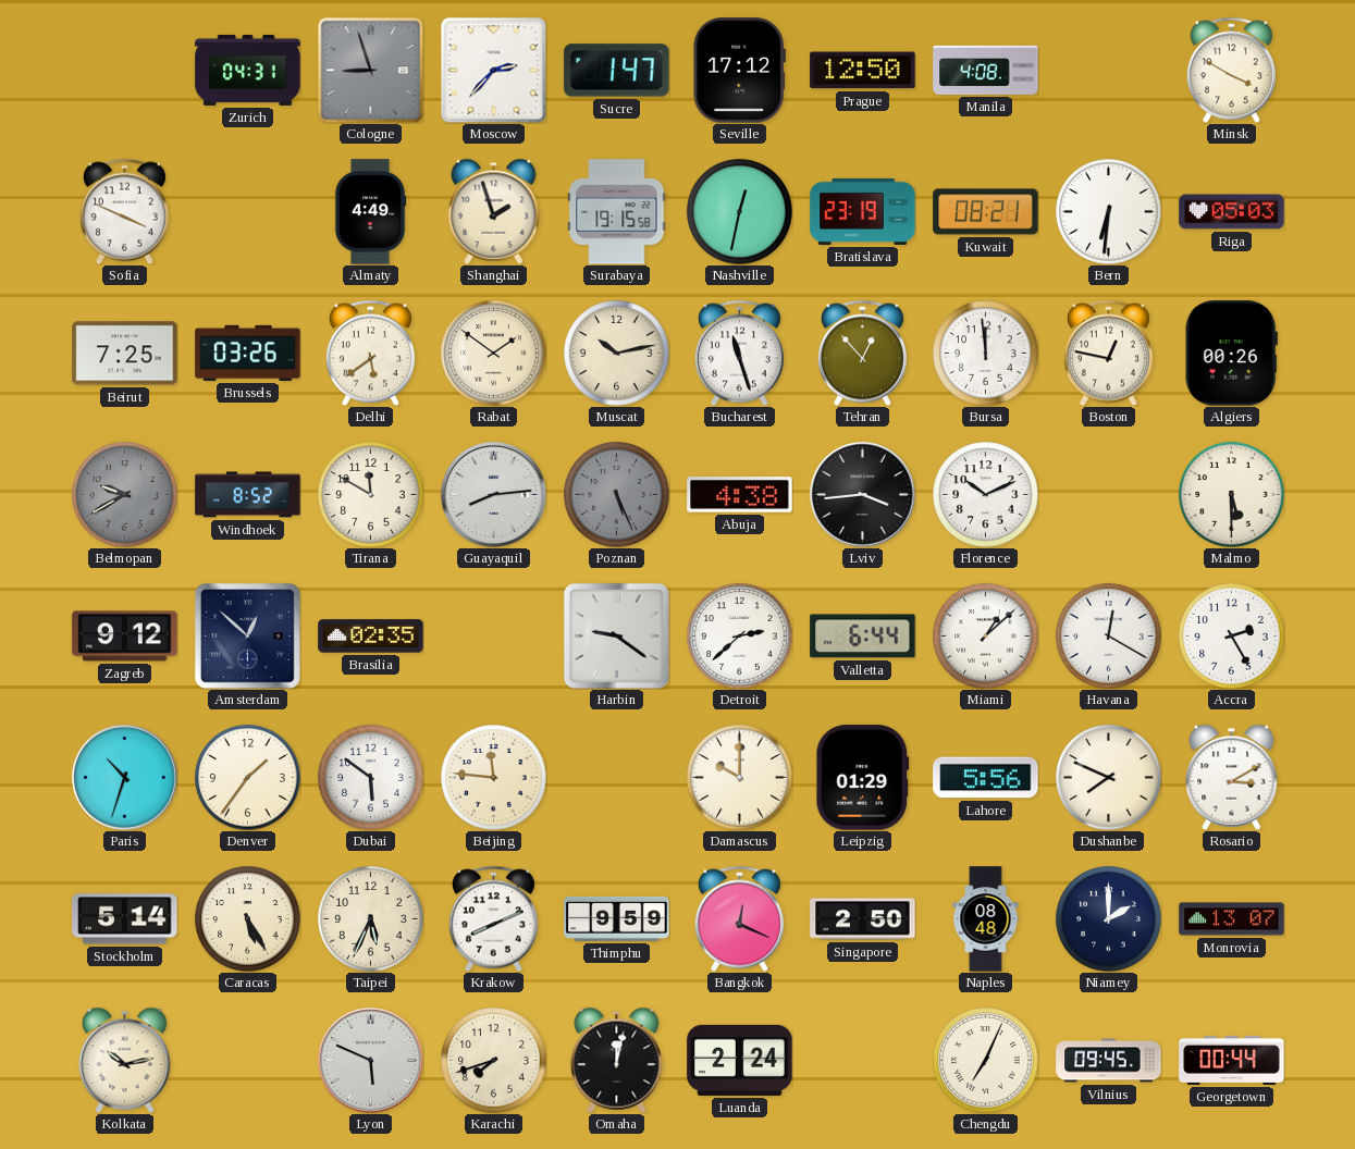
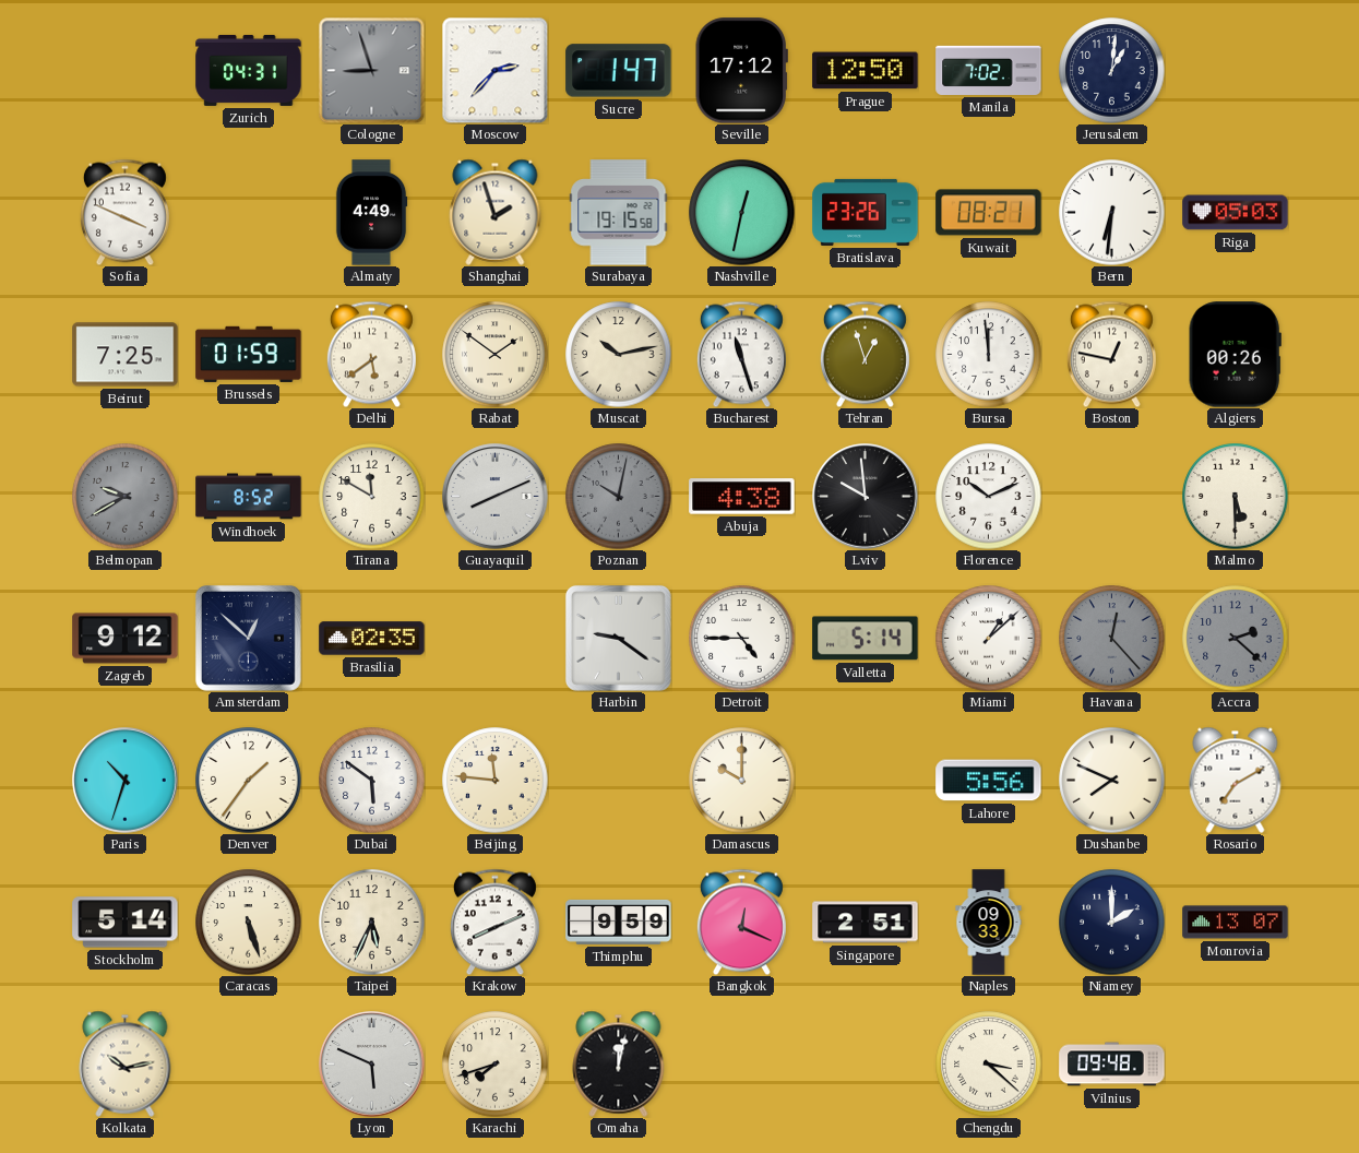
Manila: 4:08 -> 7:02 (989, 70)
Jerusalem: none -> 1:01 (1112, 71)
Minsk: 3:50 -> none (1231, 70)
Bratislava: 23:19 -> 23:26 (866, 212)
Brussels: 03:26 -> 01:59 (249, 354)
Tehran: 12:53 -> 12:57 (865, 354)
Guayaquil: 8:14 -> 8:11 (496, 497)
Poznan: 5:26 -> 10:02 (619, 497)
Lviv: 3:44 -> 9:59 (866, 497)
Detroit: 2:38 -> 4:45 (742, 639)
Valletta: 6:44 -> 5:14 (866, 639)
Havana: 12:20 -> 12:23 (1112, 639)
Havana dial: white -> grey (1112, 639)
Accra: 2:25 -> 2:22 (1236, 639)
Accra dial: white -> grey (1236, 639)
Leipzig: 01:29 -> none (863, 778)
Rosario: 3:10 -> 7:10 (1236, 780)
Caracas: 5:25 -> 5:27 (249, 923)
Singapore: 2:50 -> 2:51 (866, 923)
Naples: 08:48 -> 09:33 (989, 923)
Luanda: 2:24 -> none (740, 1060)
Chengdu: 7:04 -> 3:22 (989, 1065)
Vilnius: 09:45 -> 09:48 (1112, 1065)
Georgetown: 00:44 -> none (1232, 1060)
